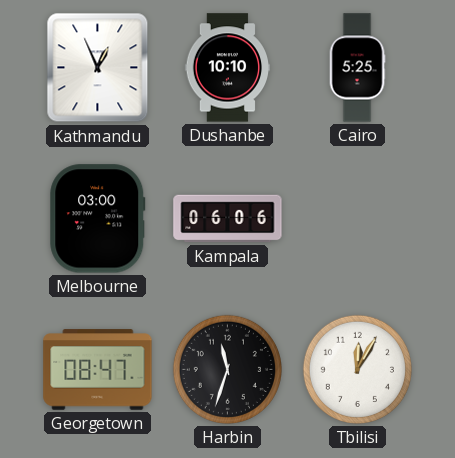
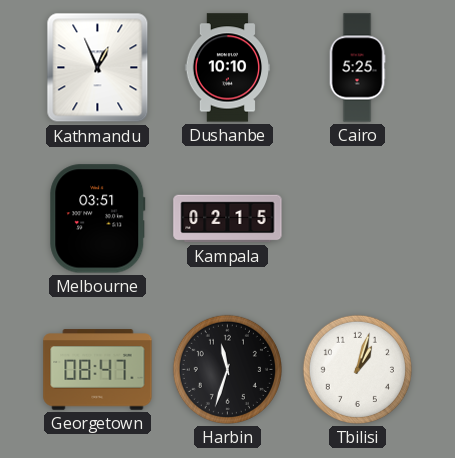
Melbourne: 03:00 -> 03:51 (98, 219)
Kampala: 06:06 -> 02:15 (228, 219)
Tbilisi: 12:05 -> 1:03 (357, 369)
